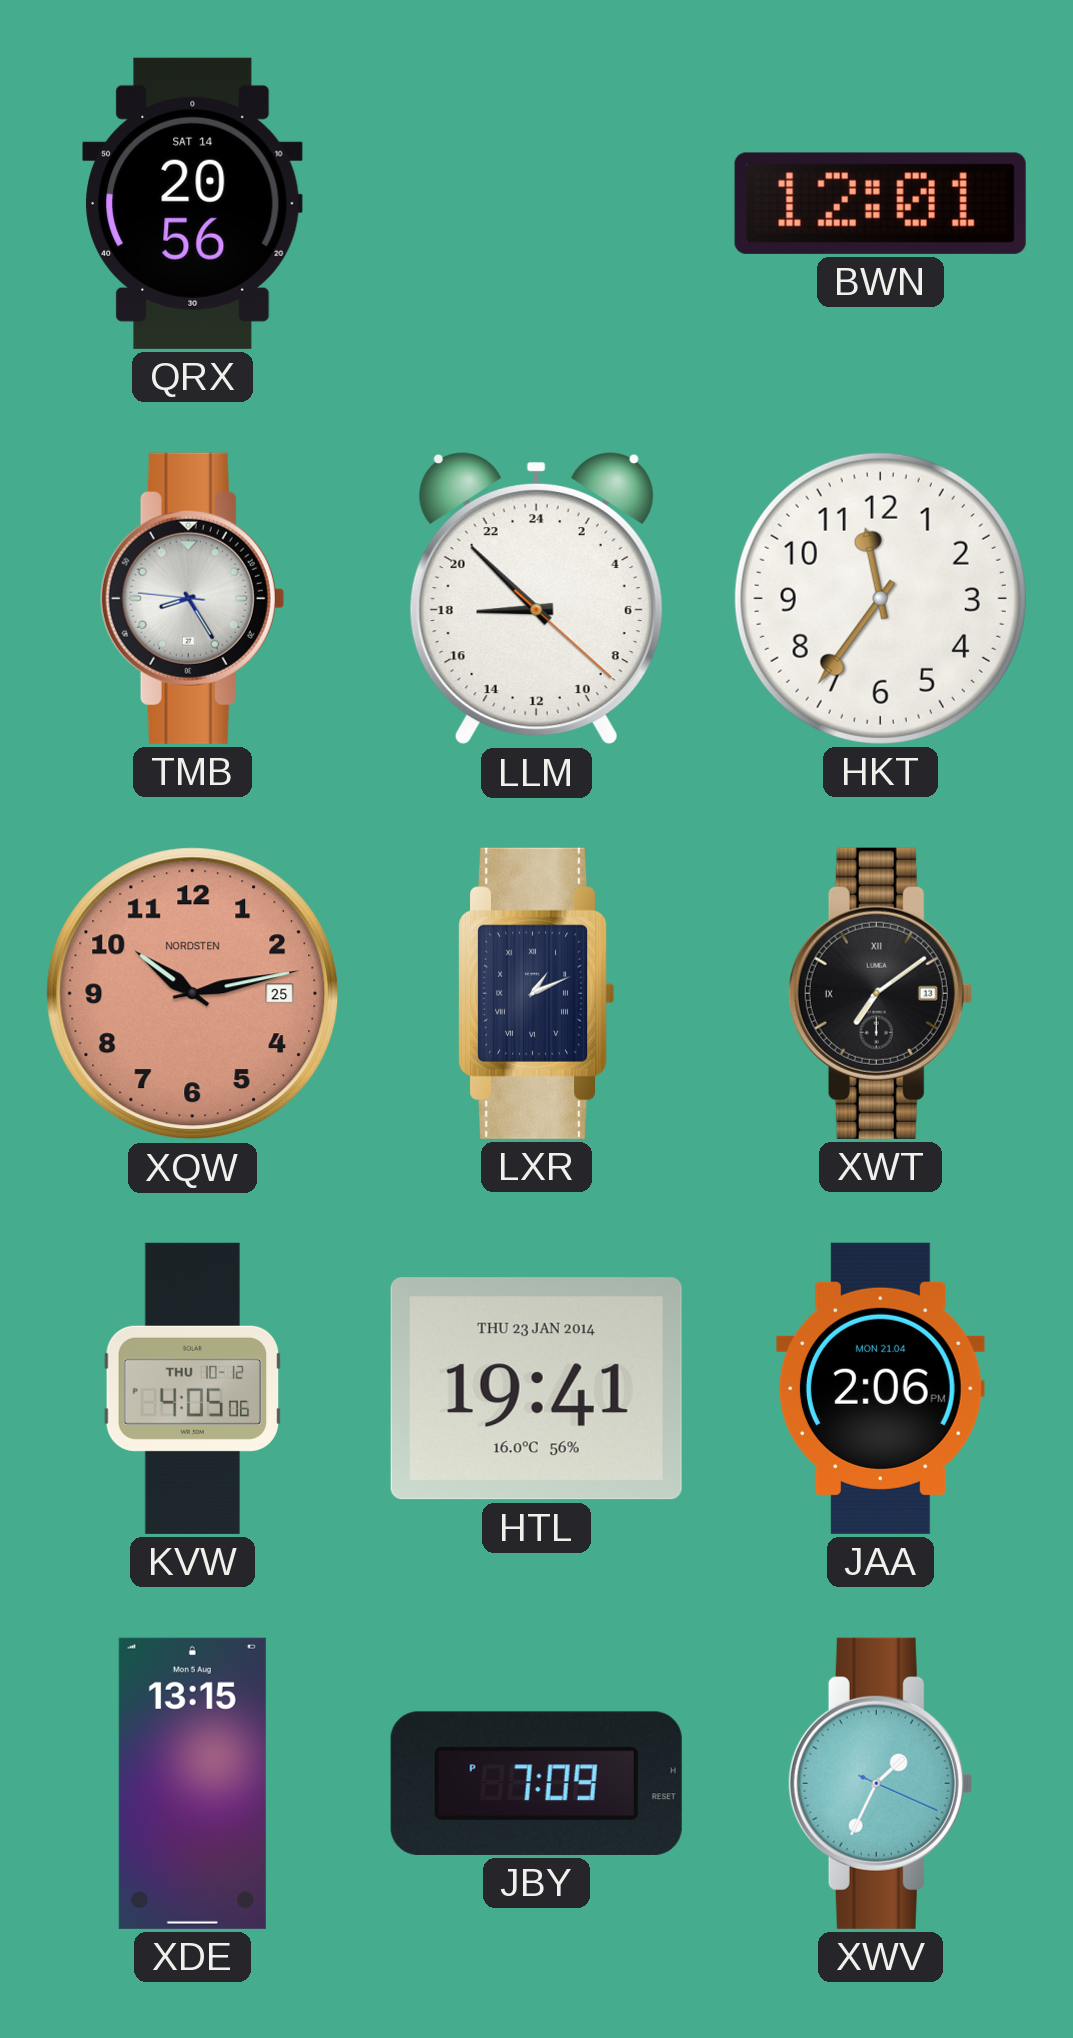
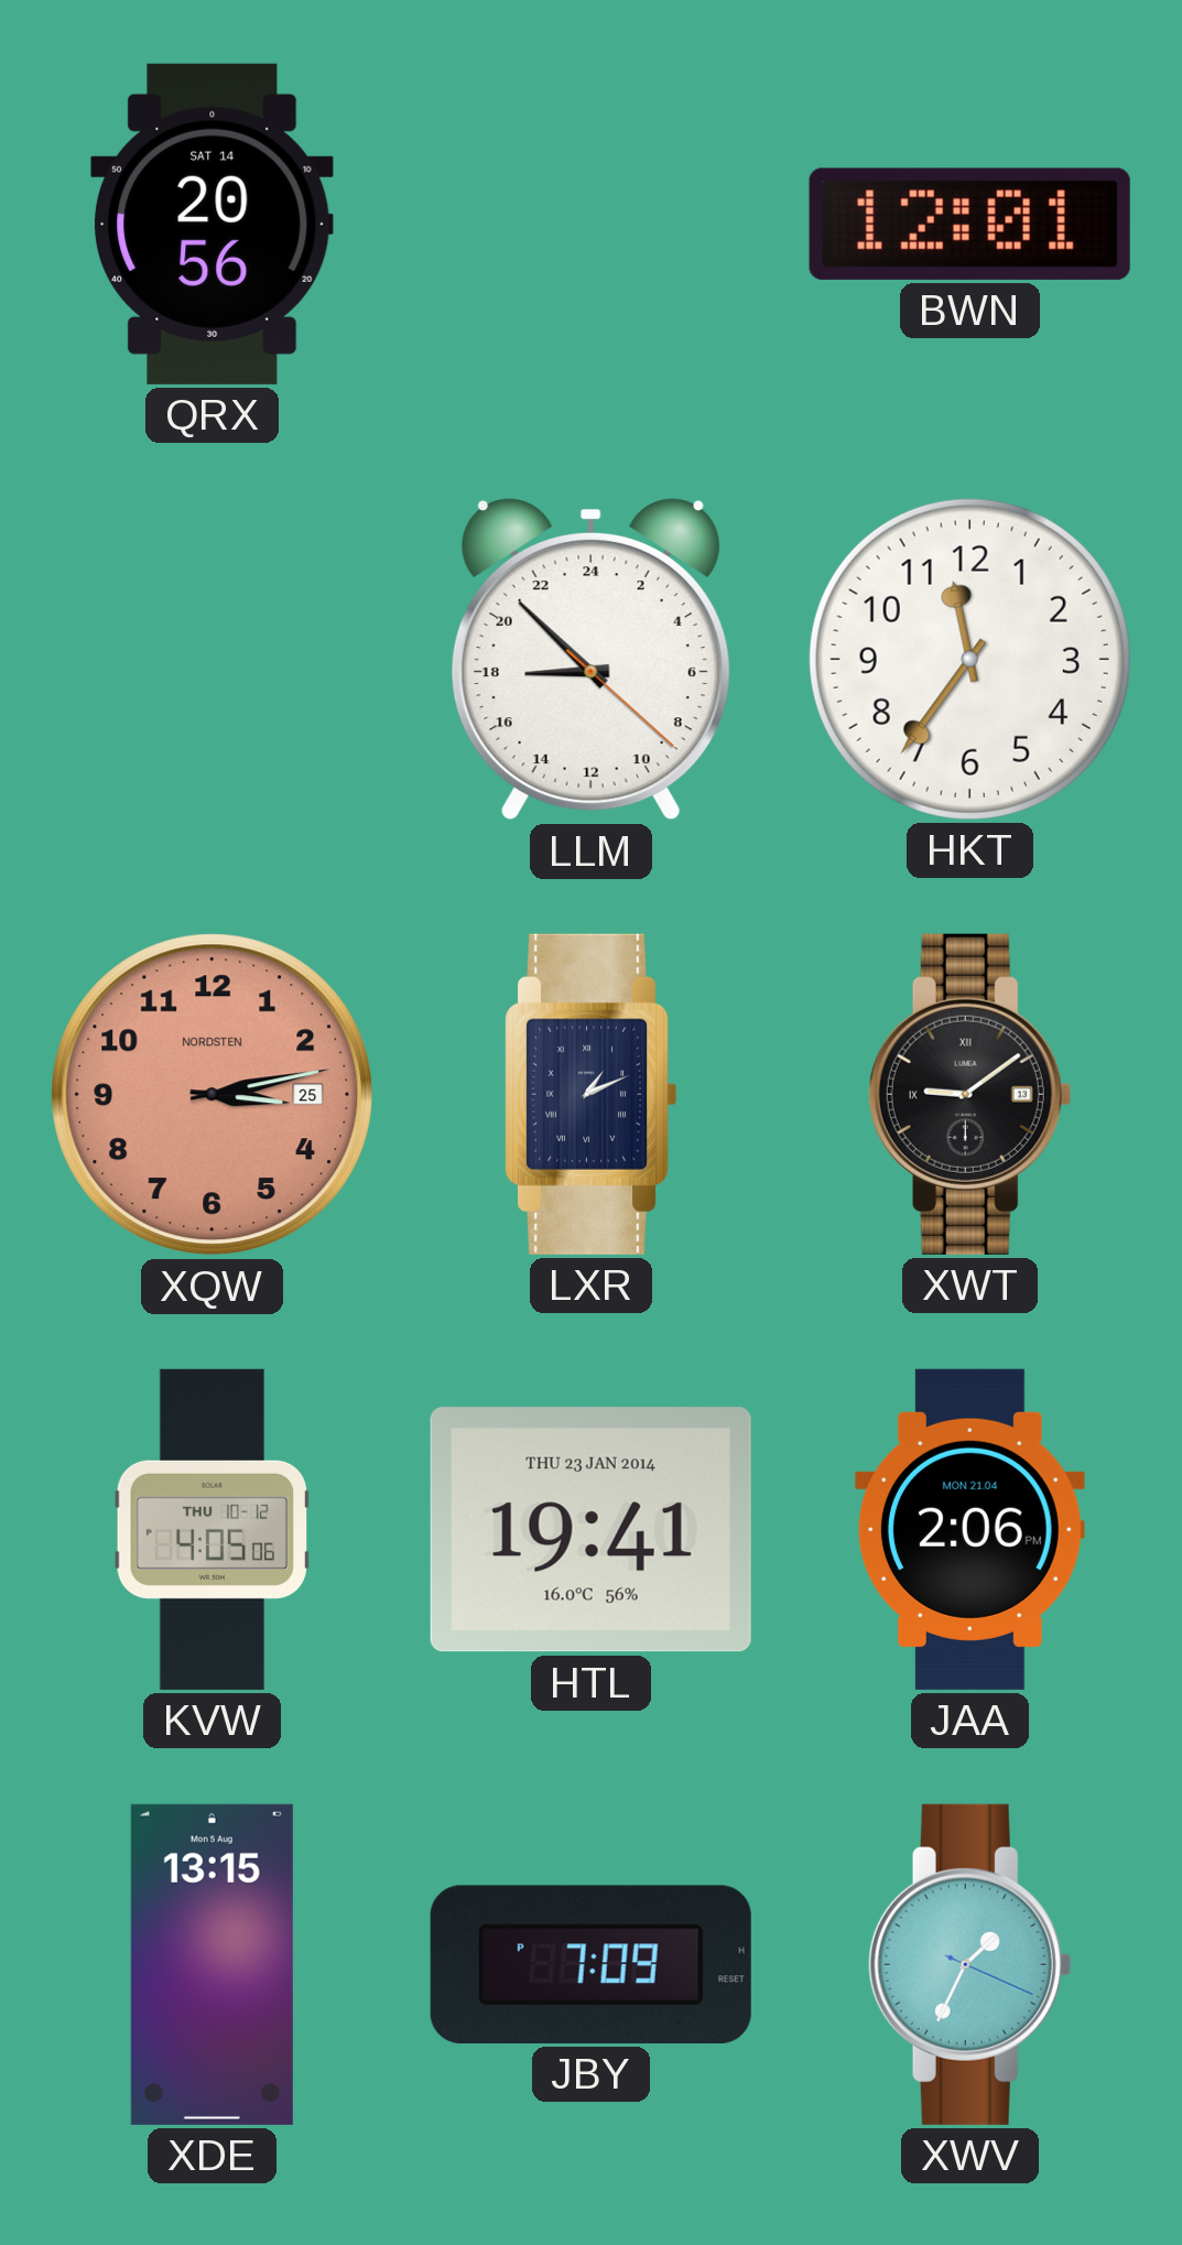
TMB: 8:24 -> none (192, 598)
XQW: 10:13 -> 3:13 (213, 1095)
XWT: 7:09 -> 9:09 (969, 1094)
